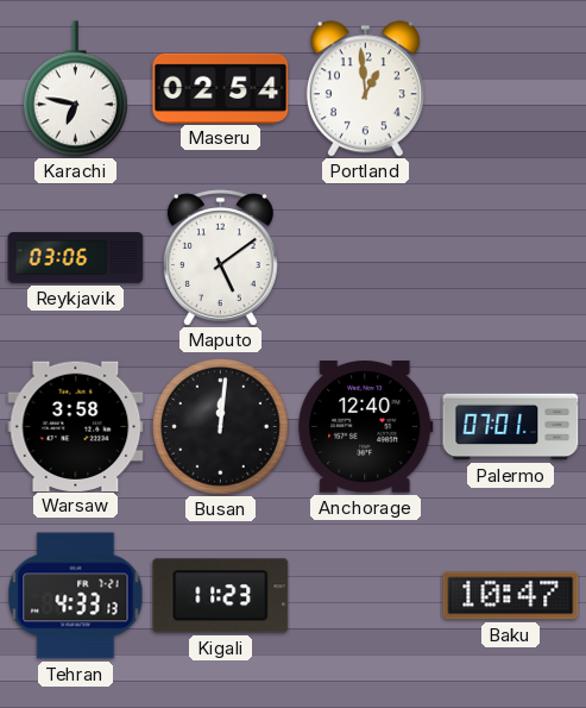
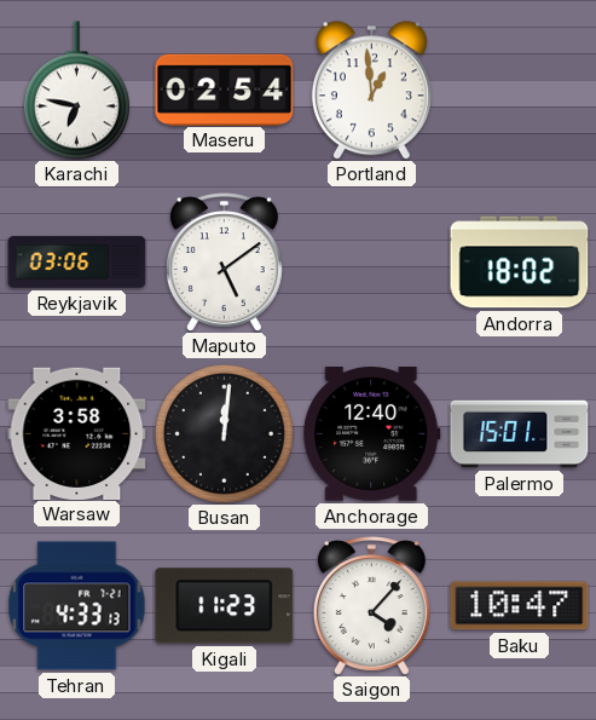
Andorra: none -> 18:02 (520, 263)
Palermo: 07:01 -> 15:01 (520, 434)
Saigon: none -> 4:07 (371, 606)
